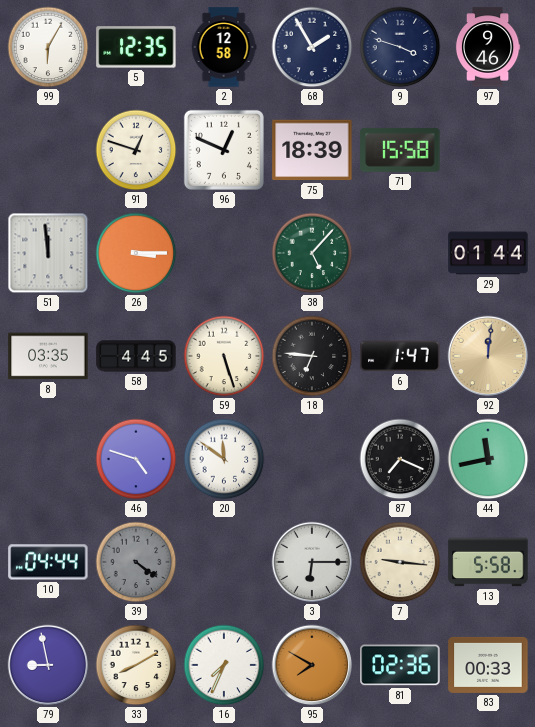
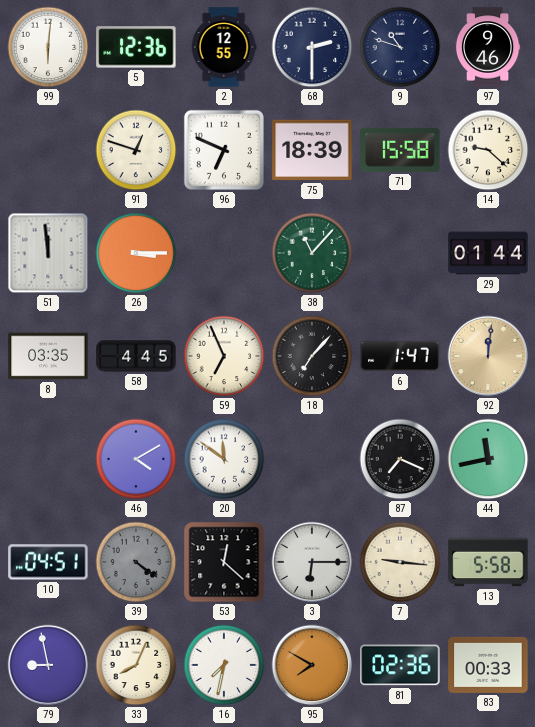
99: 6:05 -> 6:01 (48, 47)
5: 12:35 -> 12:36 (136, 47)
2: 12:58 -> 12:55 (224, 47)
68: 1:55 -> 2:30 (312, 47)
9: 3:48 -> 10:48 (400, 47)
96: 12:49 -> 6:49 (224, 150)
14: none -> 9:22 (488, 150)
38: 5:07 -> 11:07 (312, 253)
59: 5:27 -> 6:56 (224, 356)
18: 6:46 -> 7:07 (312, 356)
46: 4:48 -> 4:10 (136, 459)
10: 04:44 -> 04:51 (48, 562)
53: none -> 12:22 (224, 562)
33: 8:10 -> 8:04 (136, 665)
16: 7:34 -> 7:32 (224, 665)
